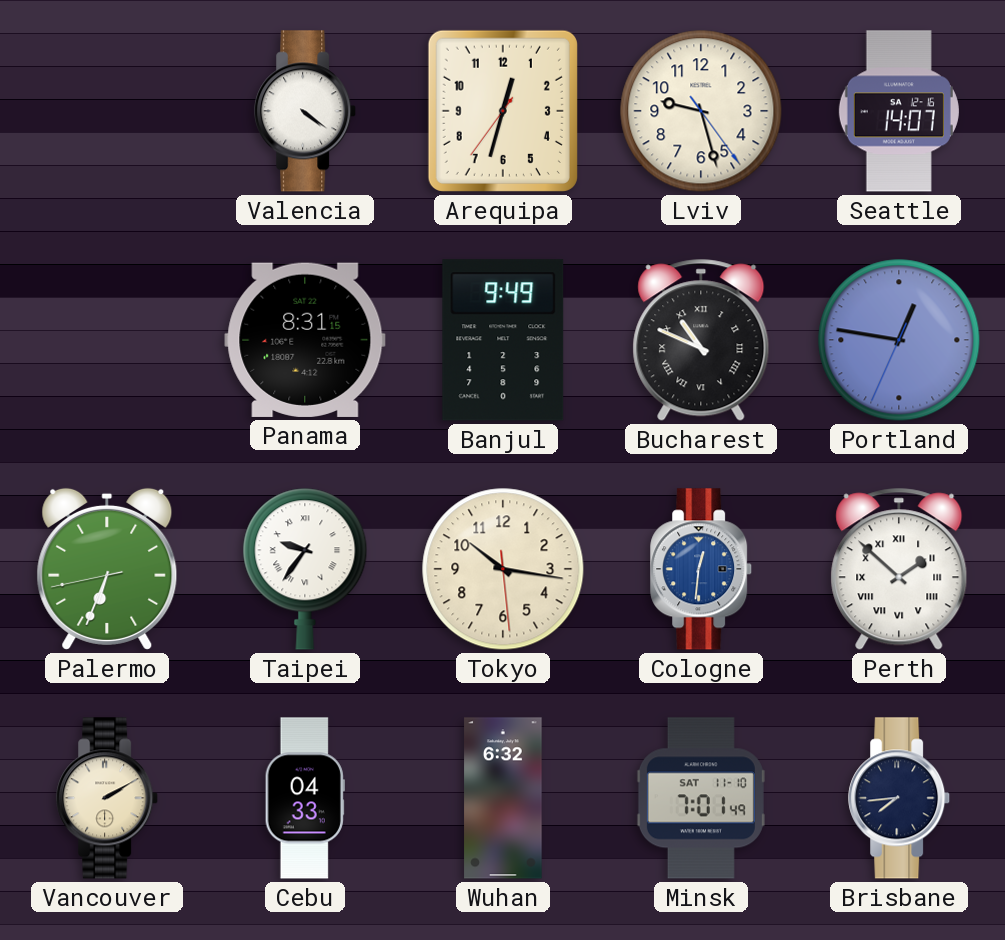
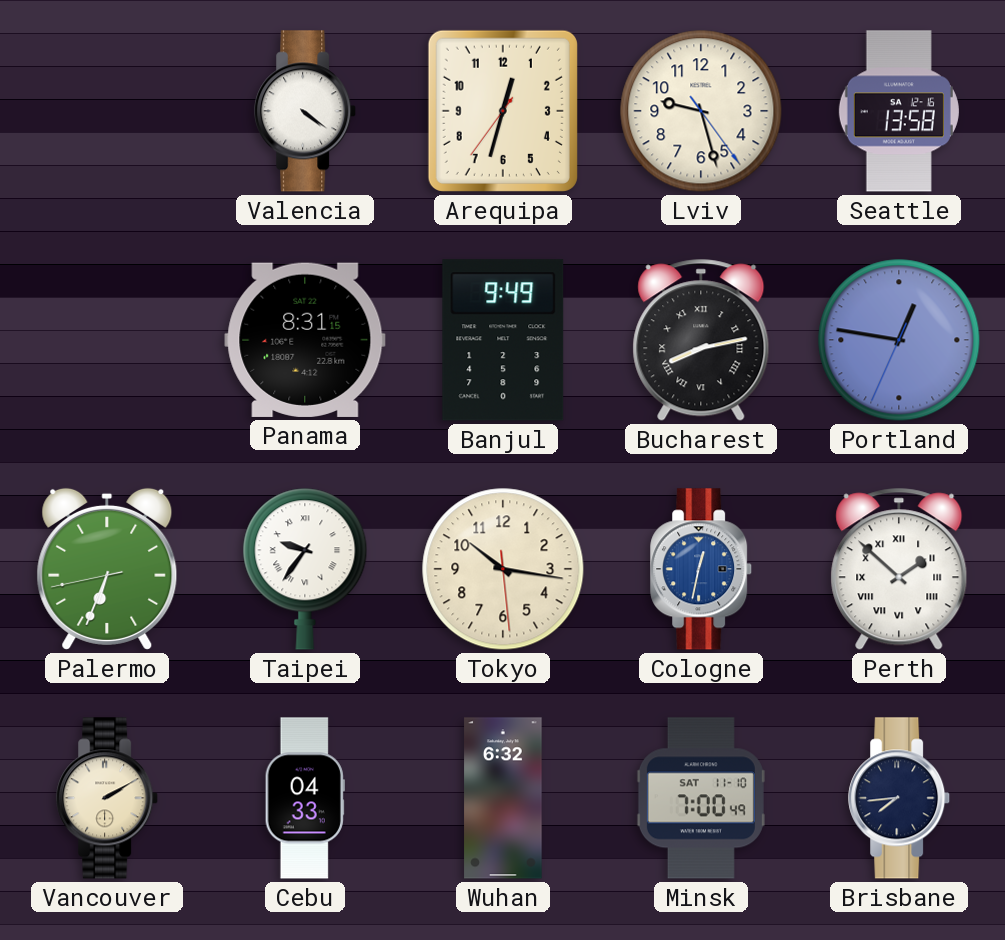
Seattle: 14:07 -> 13:58 (899, 111)
Bucharest: 10:49 -> 8:13 (701, 340)
Cologne: 12:31 -> 12:32 (702, 569)
Minsk: 7:01 -> 7:00 (701, 798)
